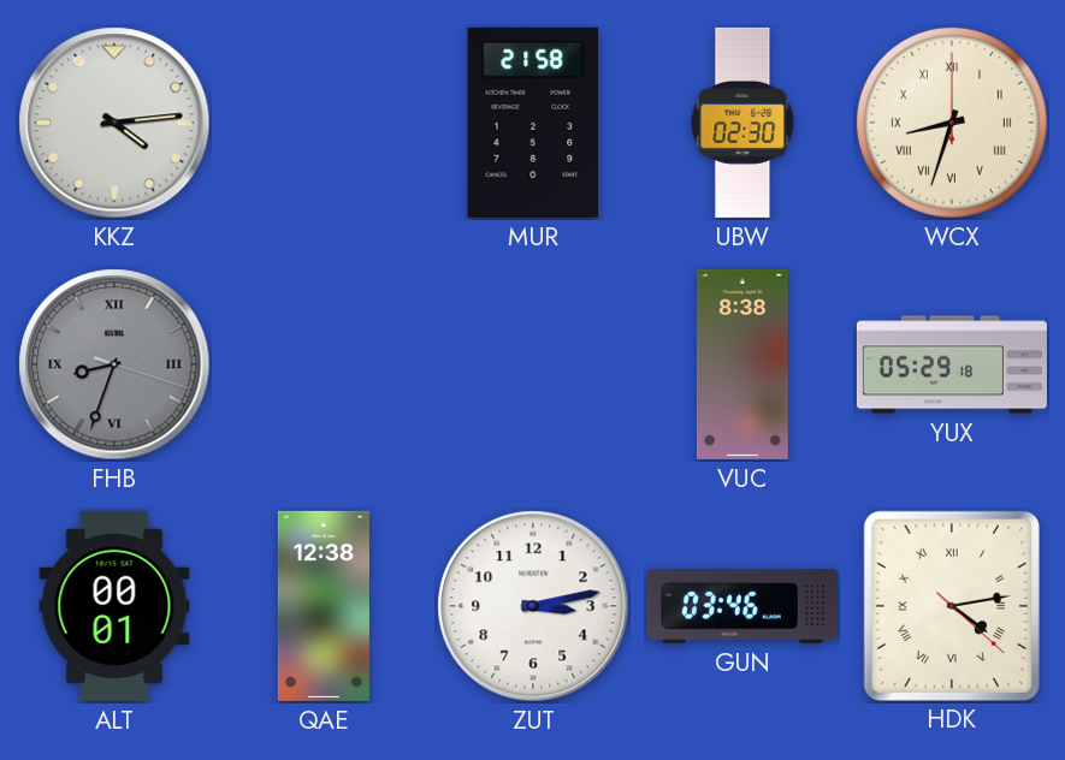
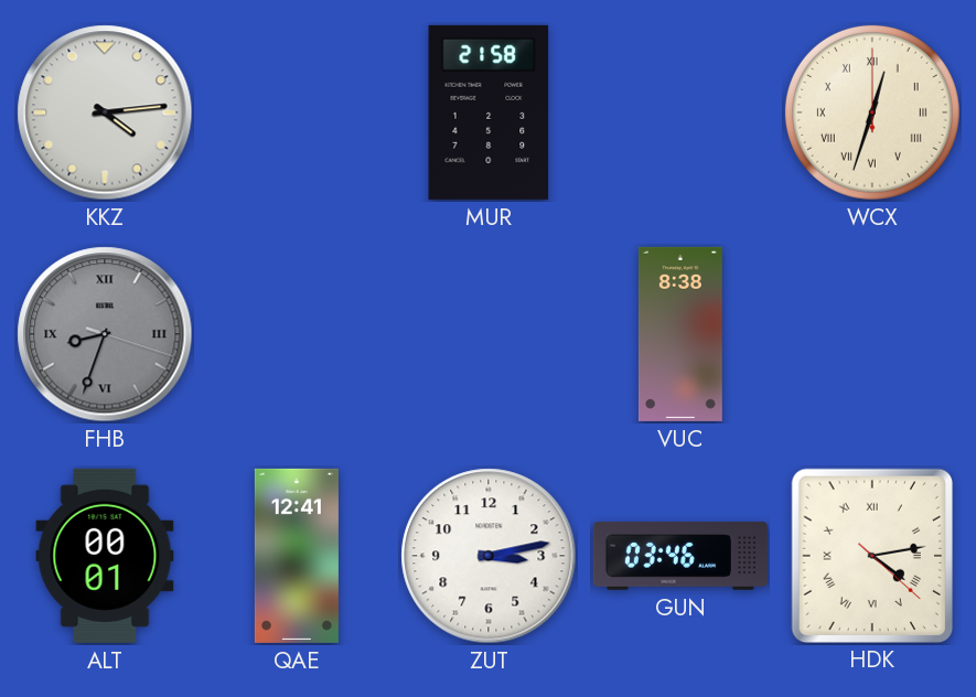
UBW: 02:30 -> none (742, 123)
WCX: 8:33 -> 12:33 (872, 112)
YUX: 05:29 -> none (952, 364)
QAE: 12:38 -> 12:41 (297, 556)
